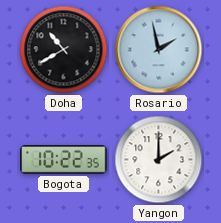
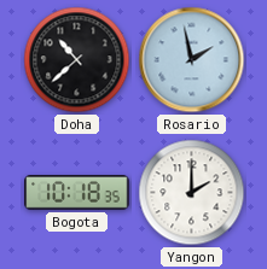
Doha: 10:40 -> 10:38 (77, 60)
Bogota: 10:22 -> 10:18 (77, 193)
